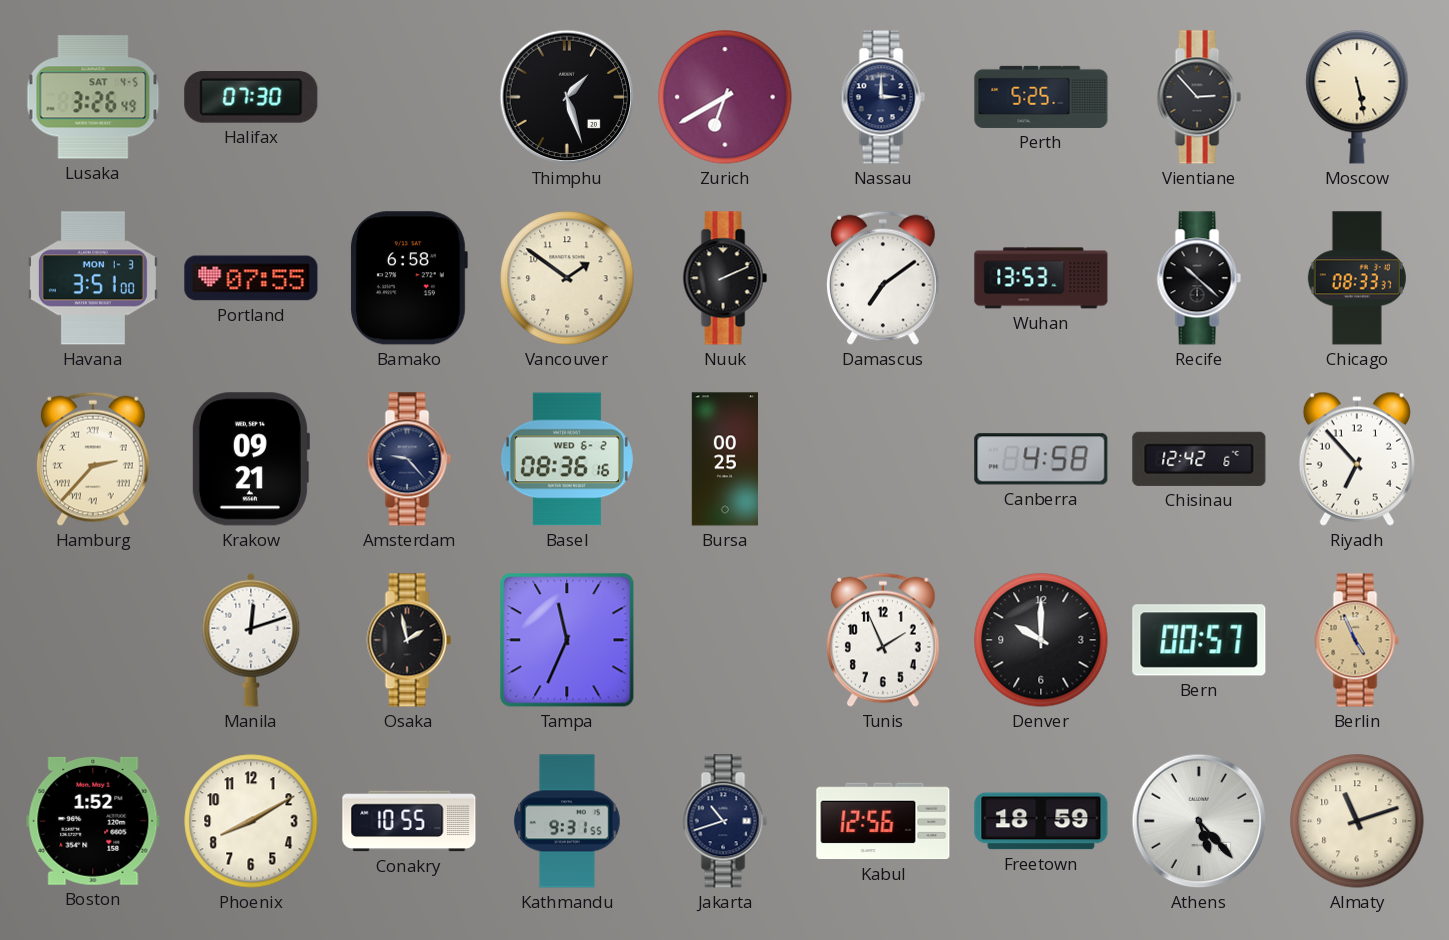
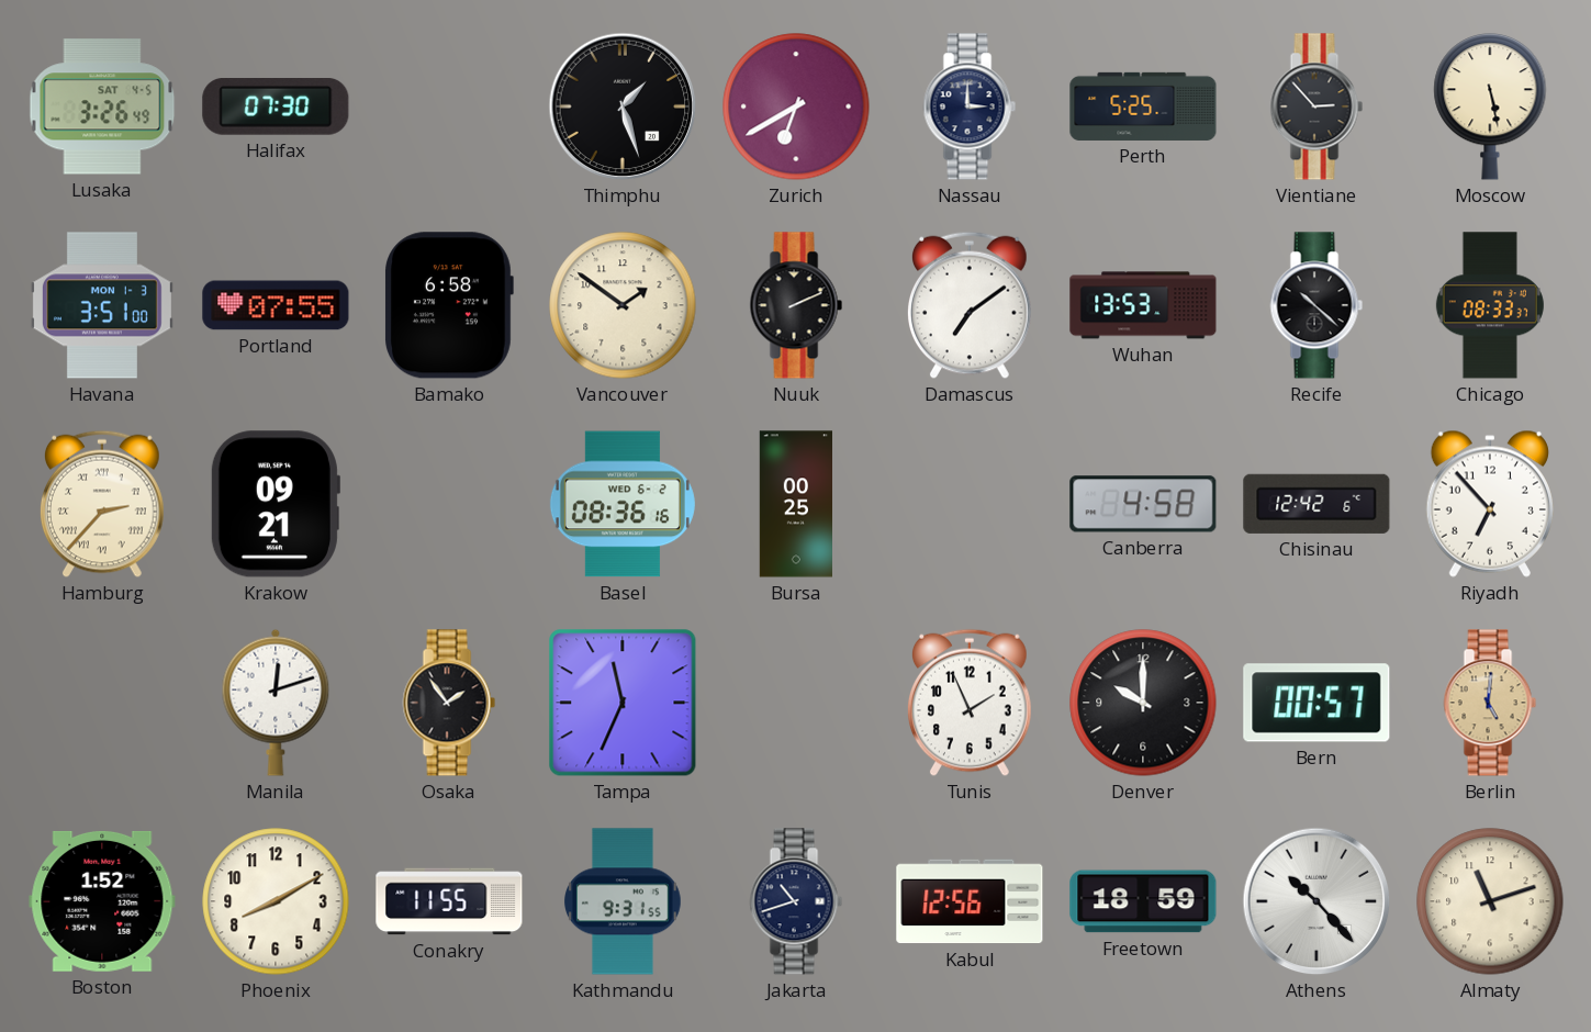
Amsterdam: 9:23 -> none (409, 459)
Osaka: 1:58 -> 1:54 (449, 703)
Berlin: 4:56 -> 5:01 (1490, 703)
Conakry: 10:55 -> 11:55 (449, 901)
Athens: 5:23 -> 10:23 (1317, 901)
